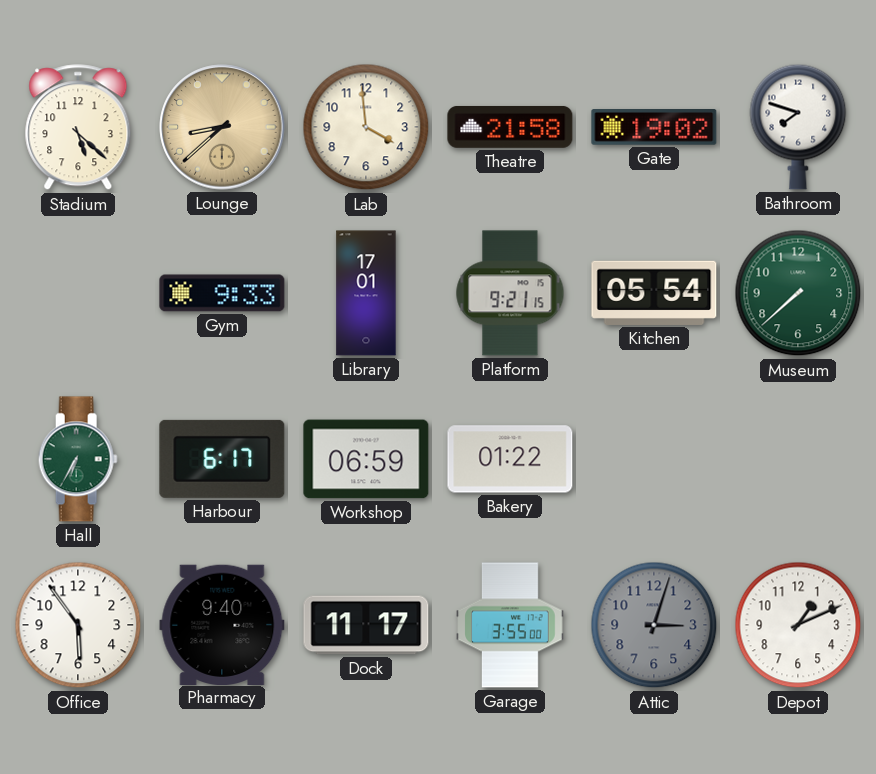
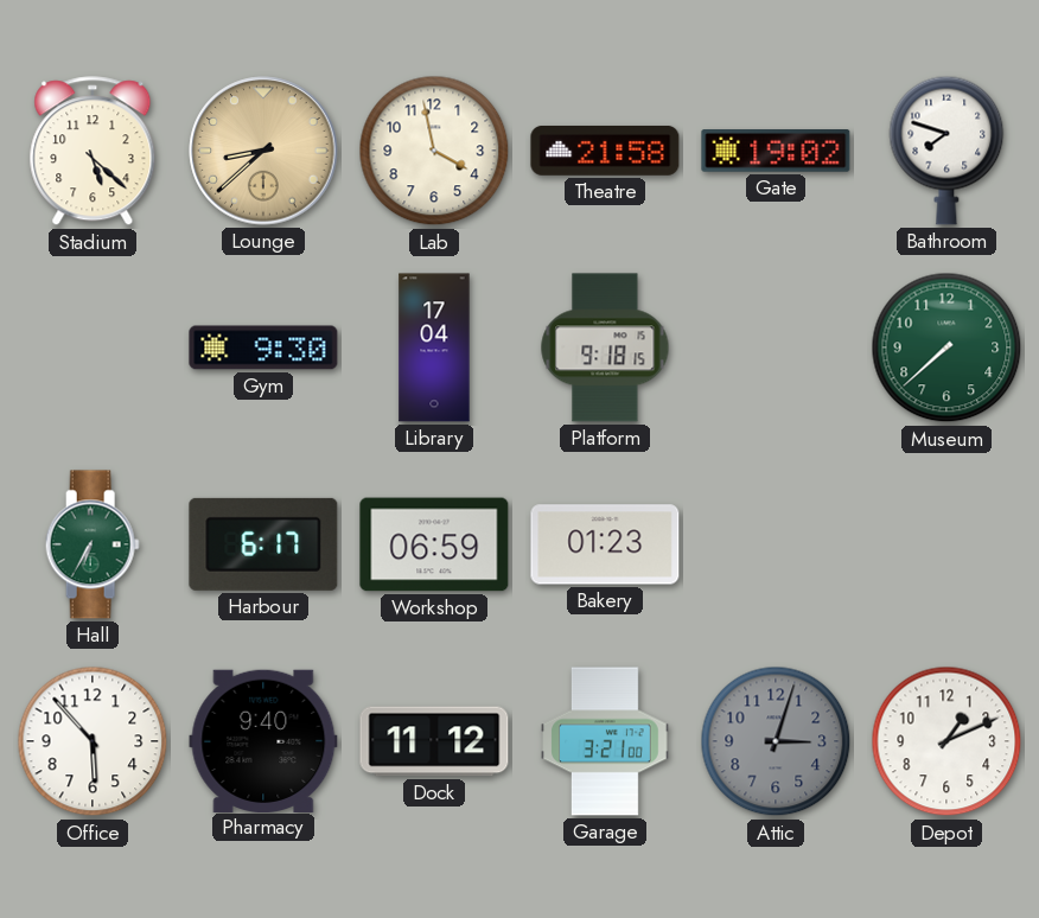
Lab: 3:59 -> 3:58 (434, 151)
Gym: 9:33 -> 9:30 (263, 348)
Library: 17:01 -> 17:04 (434, 348)
Platform: 9:21 -> 9:18 (605, 348)
Kitchen: 05:54 -> none (654, 293)
Bakery: 01:22 -> 01:23 (605, 544)
Office: 5:54 -> 5:53 (93, 741)
Dock: 11:17 -> 11:12 (434, 741)
Garage: 3:55 -> 3:21 (605, 741)
